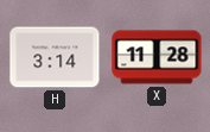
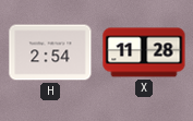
H: 3:14 -> 2:54 (50, 52)
